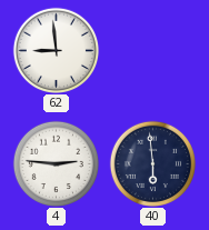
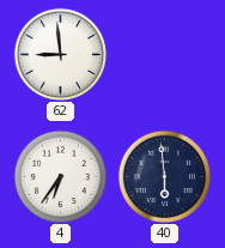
4: 2:46 -> 6:36 (60, 176)
